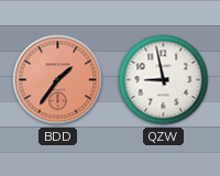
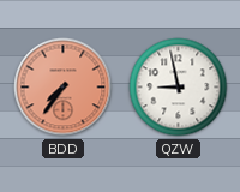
BDD: 1:36 -> 7:36 (64, 88)
